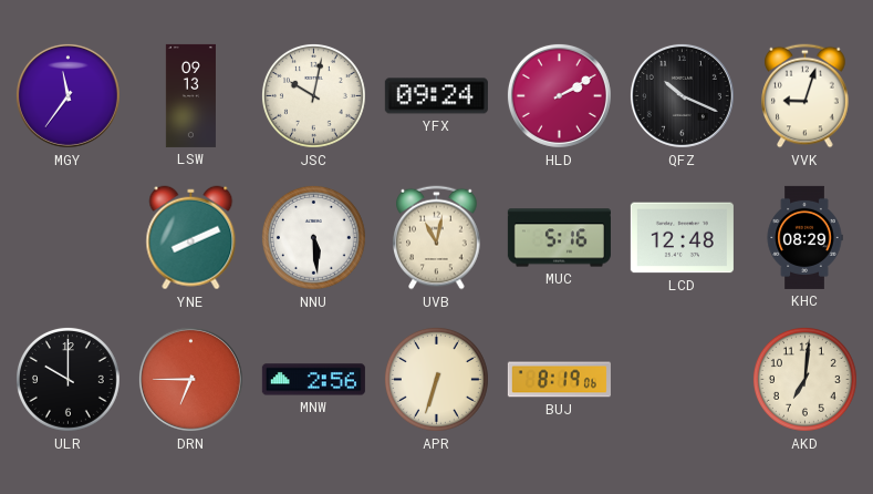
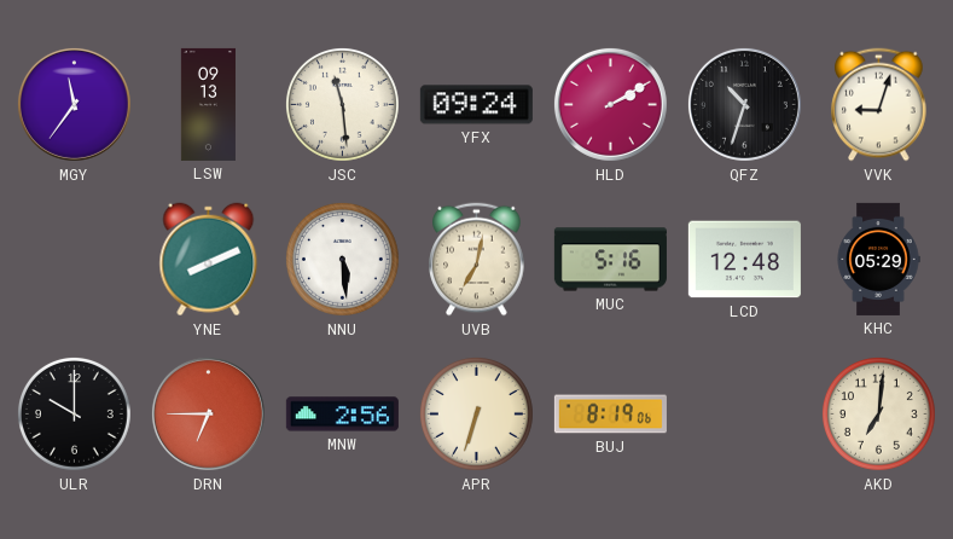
JSC: 10:02 -> 11:29 (342, 104)
QFZ: 10:19 -> 10:33 (744, 104)
UVB: 11:02 -> 7:02 (477, 260)
KHC: 08:29 -> 05:29 (878, 259)
